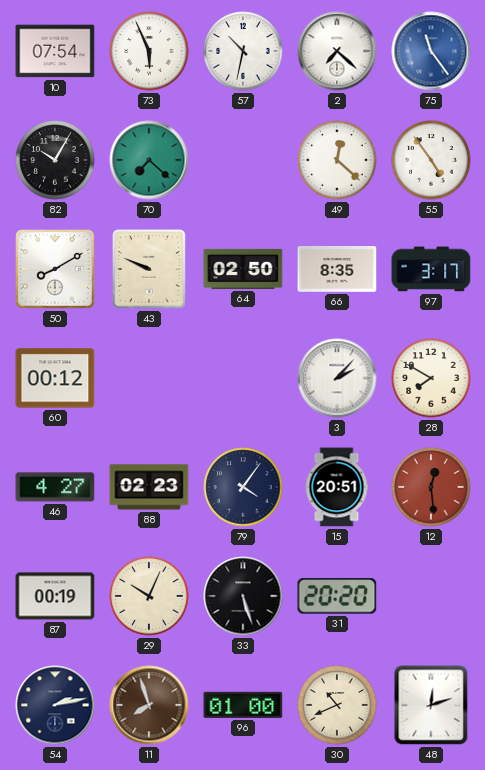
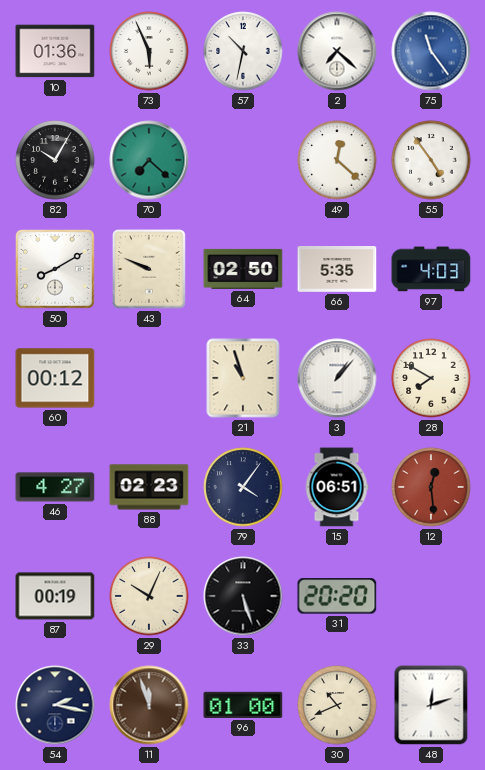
10: 07:54 -> 01:36 (55, 51)
66: 8:35 -> 5:35 (337, 270)
97: 3:17 -> 4:03 (431, 269)
21: none -> 10:57 (243, 378)
3: 2:07 -> 1:07 (337, 378)
15: 20:51 -> 06:51 (337, 487)
54: 2:13 -> 2:17 (55, 705)
11: 7:57 -> 11:57 (149, 705)
